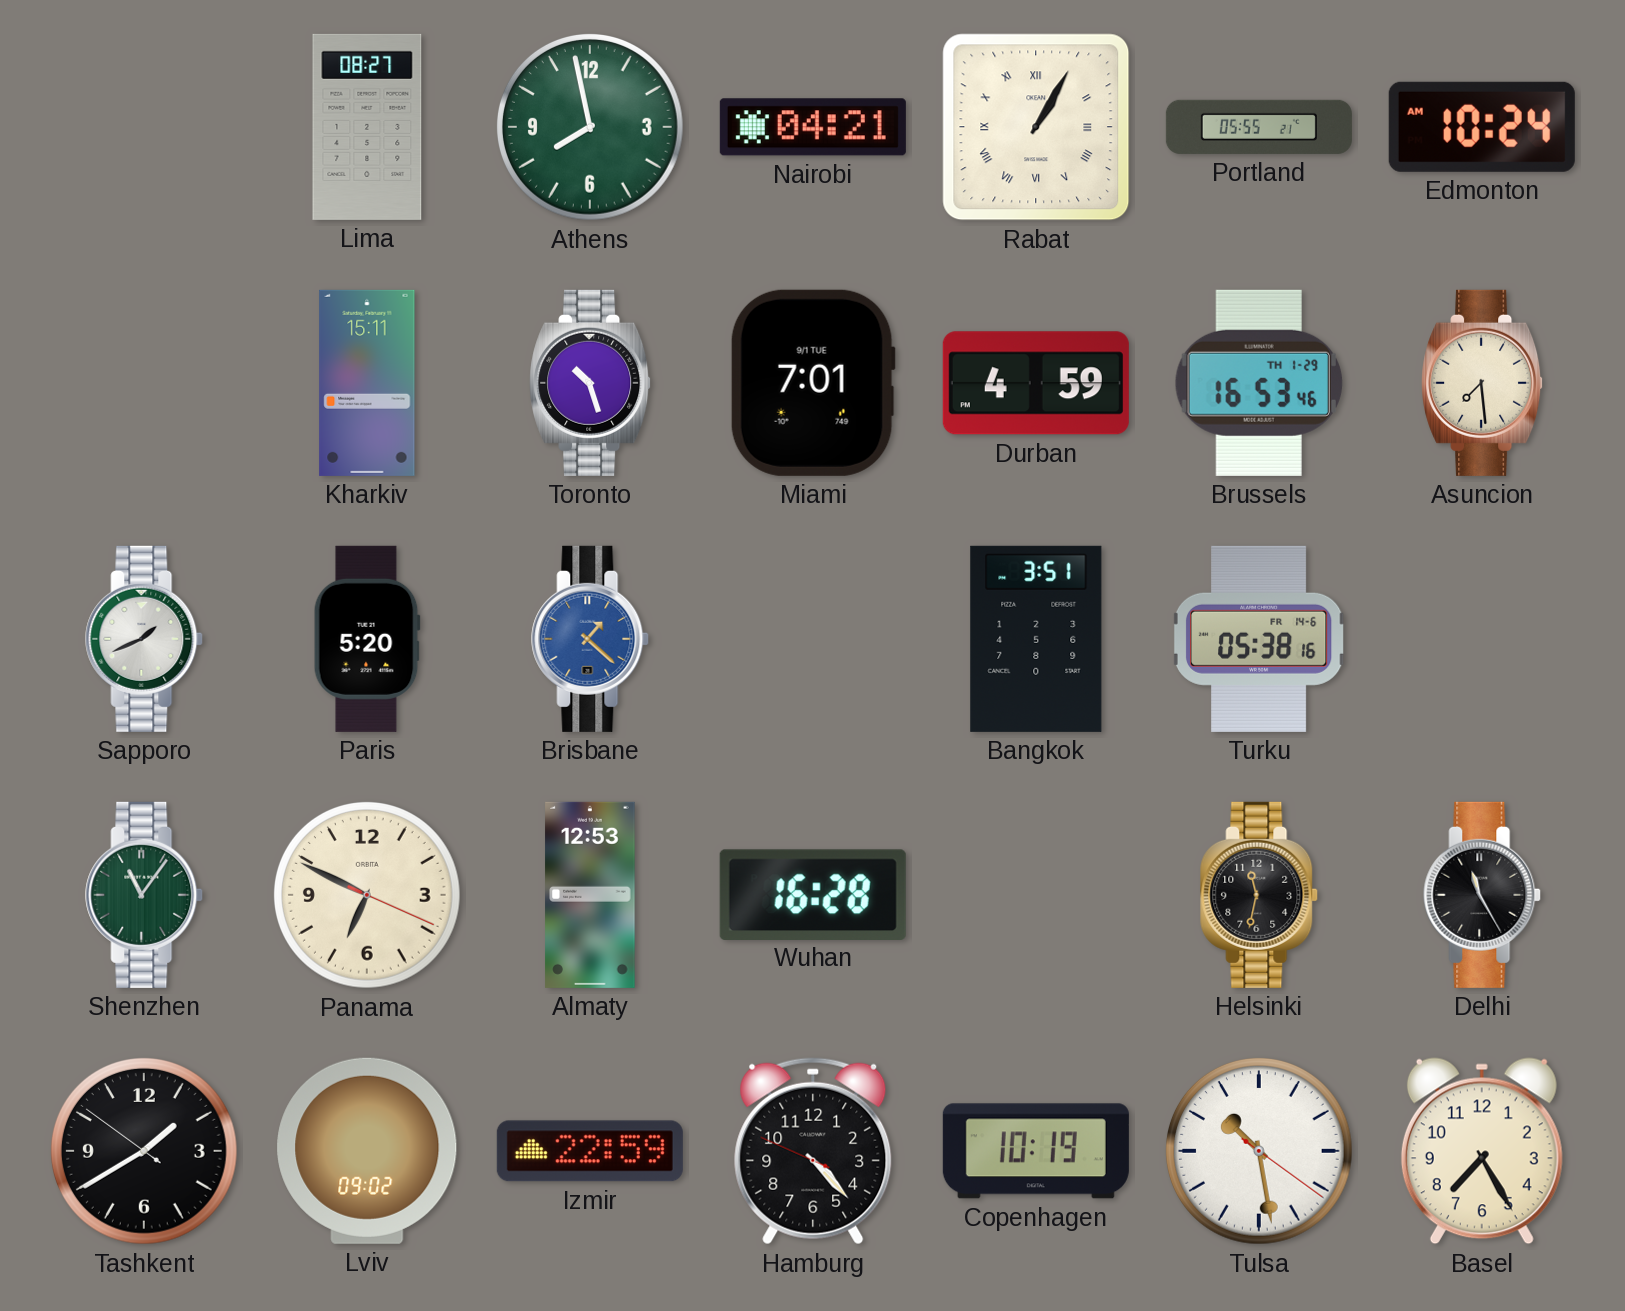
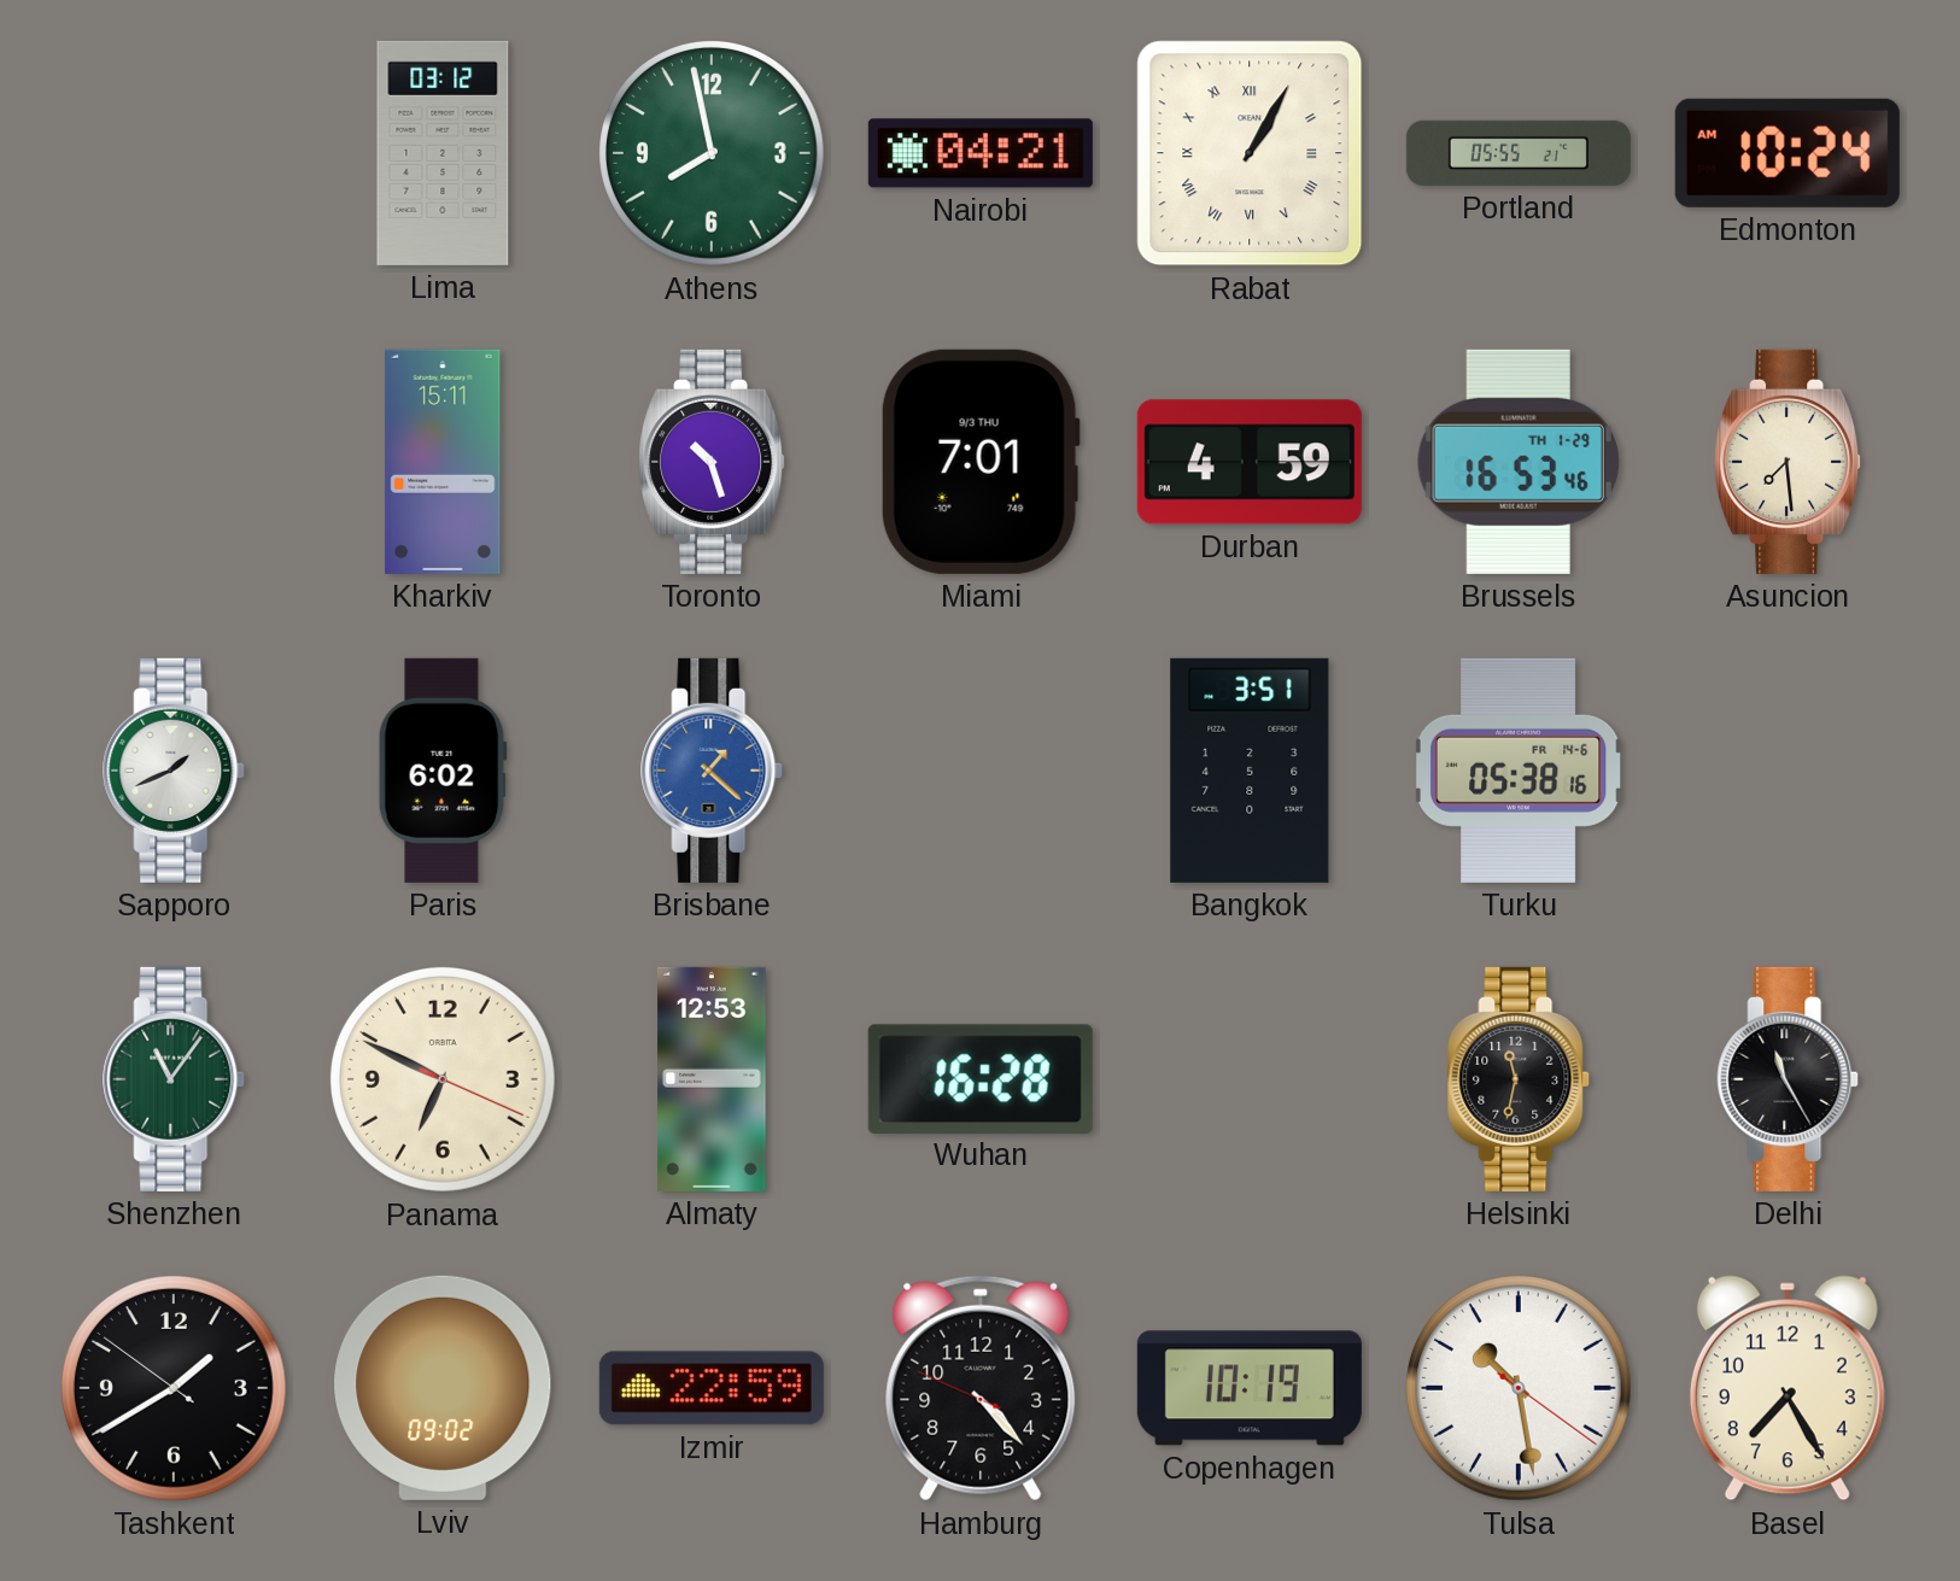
Lima: 08:27 -> 03:12 (443, 153)
Miami date: 9/1 TUE -> 9/3 THU (981, 462)
Paris: 5:20 -> 6:02 (443, 771)
